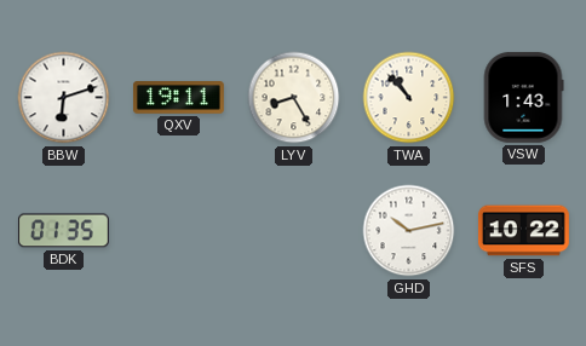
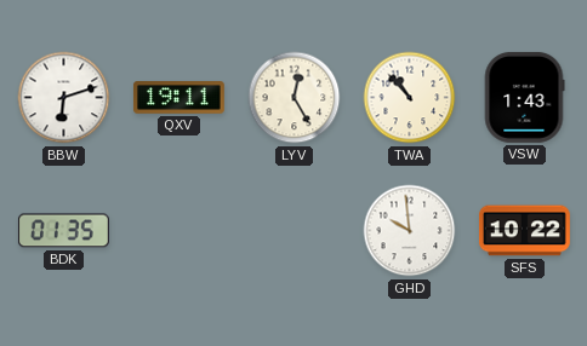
LYV: 8:25 -> 12:25 (295, 98)
GHD: 10:13 -> 9:59 (410, 231)
